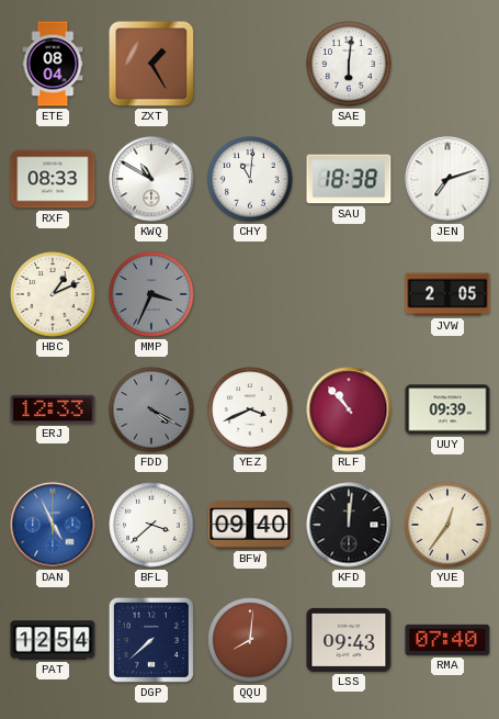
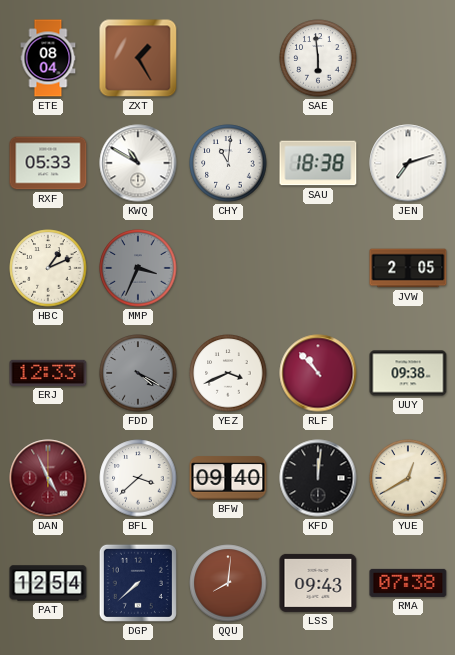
SAE: 6:01 -> 5:59 (318, 58)
RXF: 08:33 -> 05:33 (48, 163)
UUY: 09:39 -> 09:38 (408, 373)
DAN dial: blue -> burgundy (48, 478)
YUE: 12:36 -> 12:40 (408, 478)
RMA: 07:40 -> 07:38 (408, 583)
